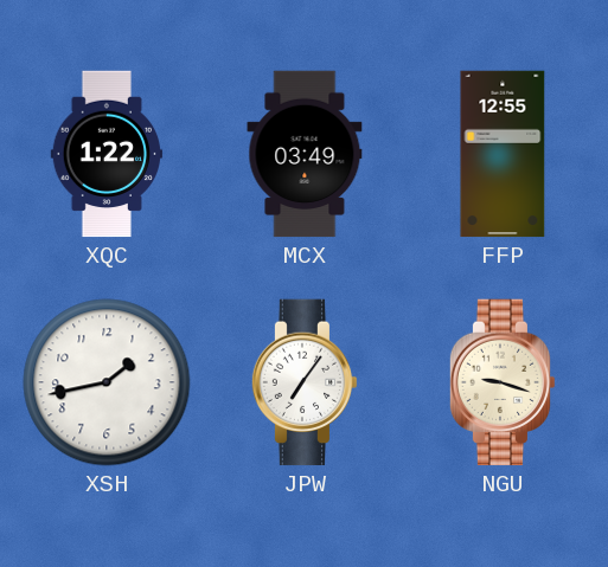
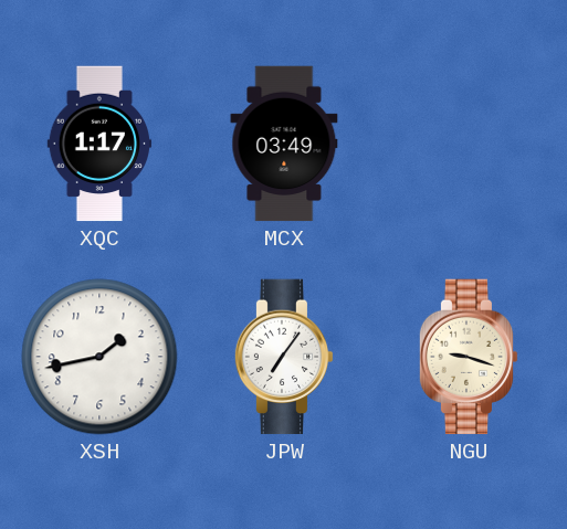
XQC: 1:22 -> 1:17 (98, 144)
FFP: 12:55 -> none (503, 154)
